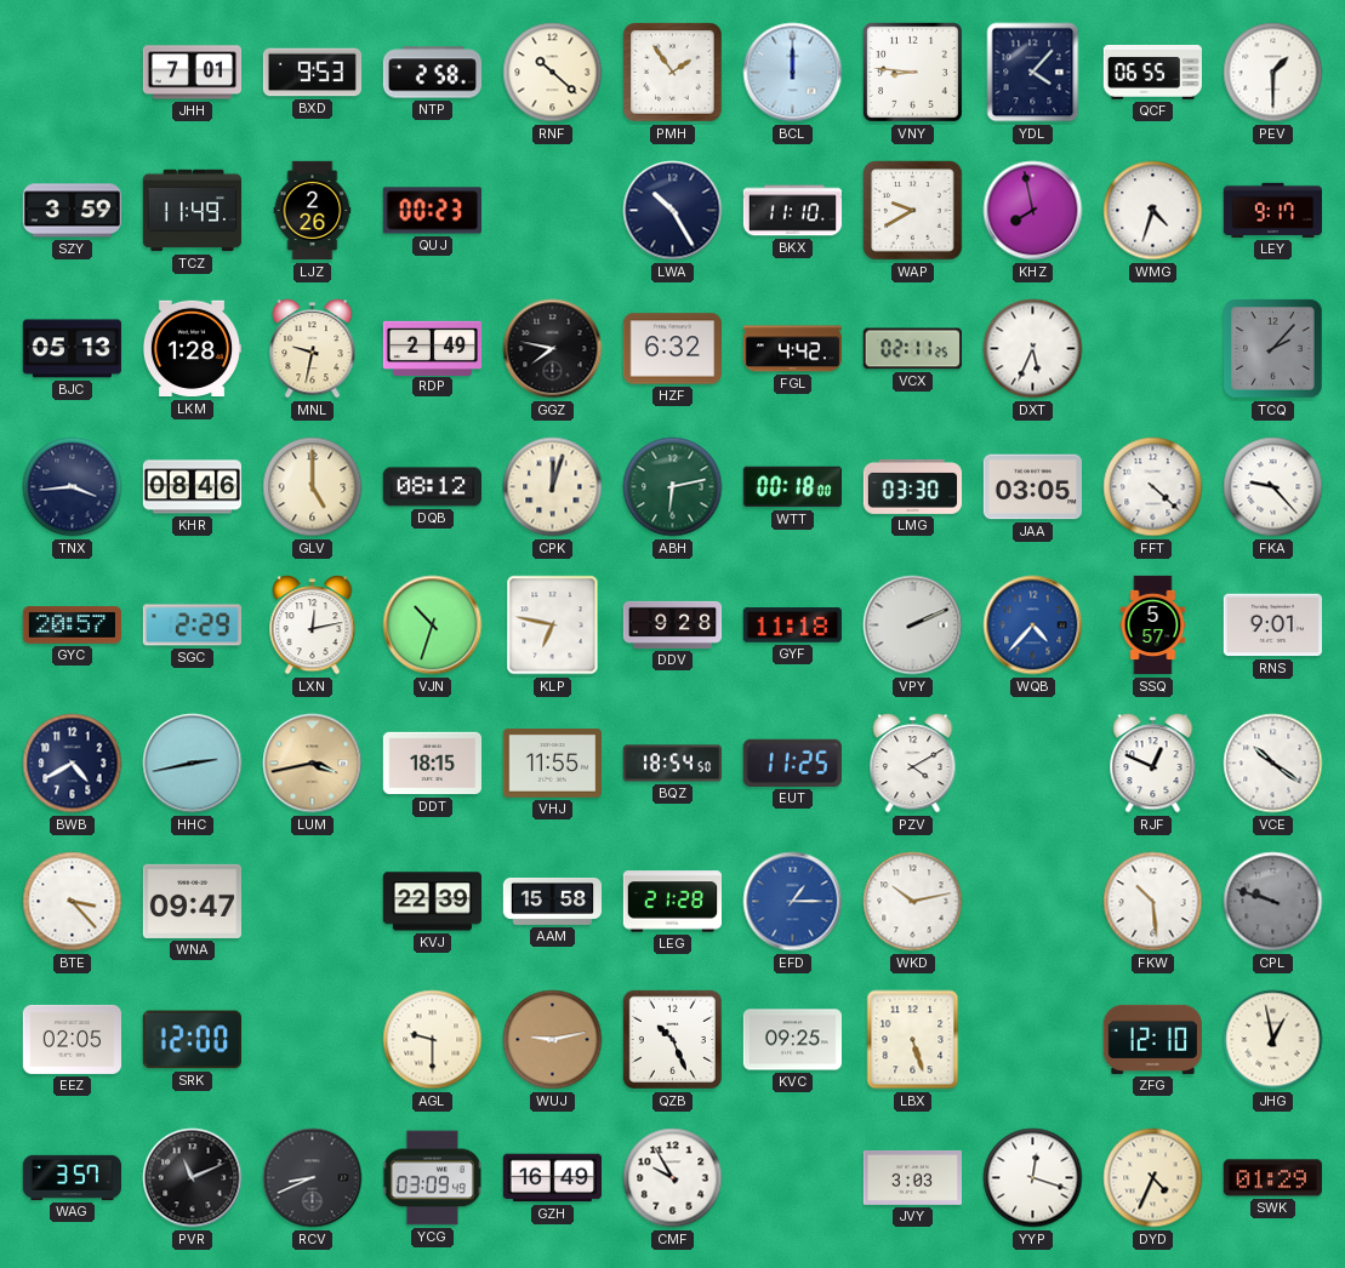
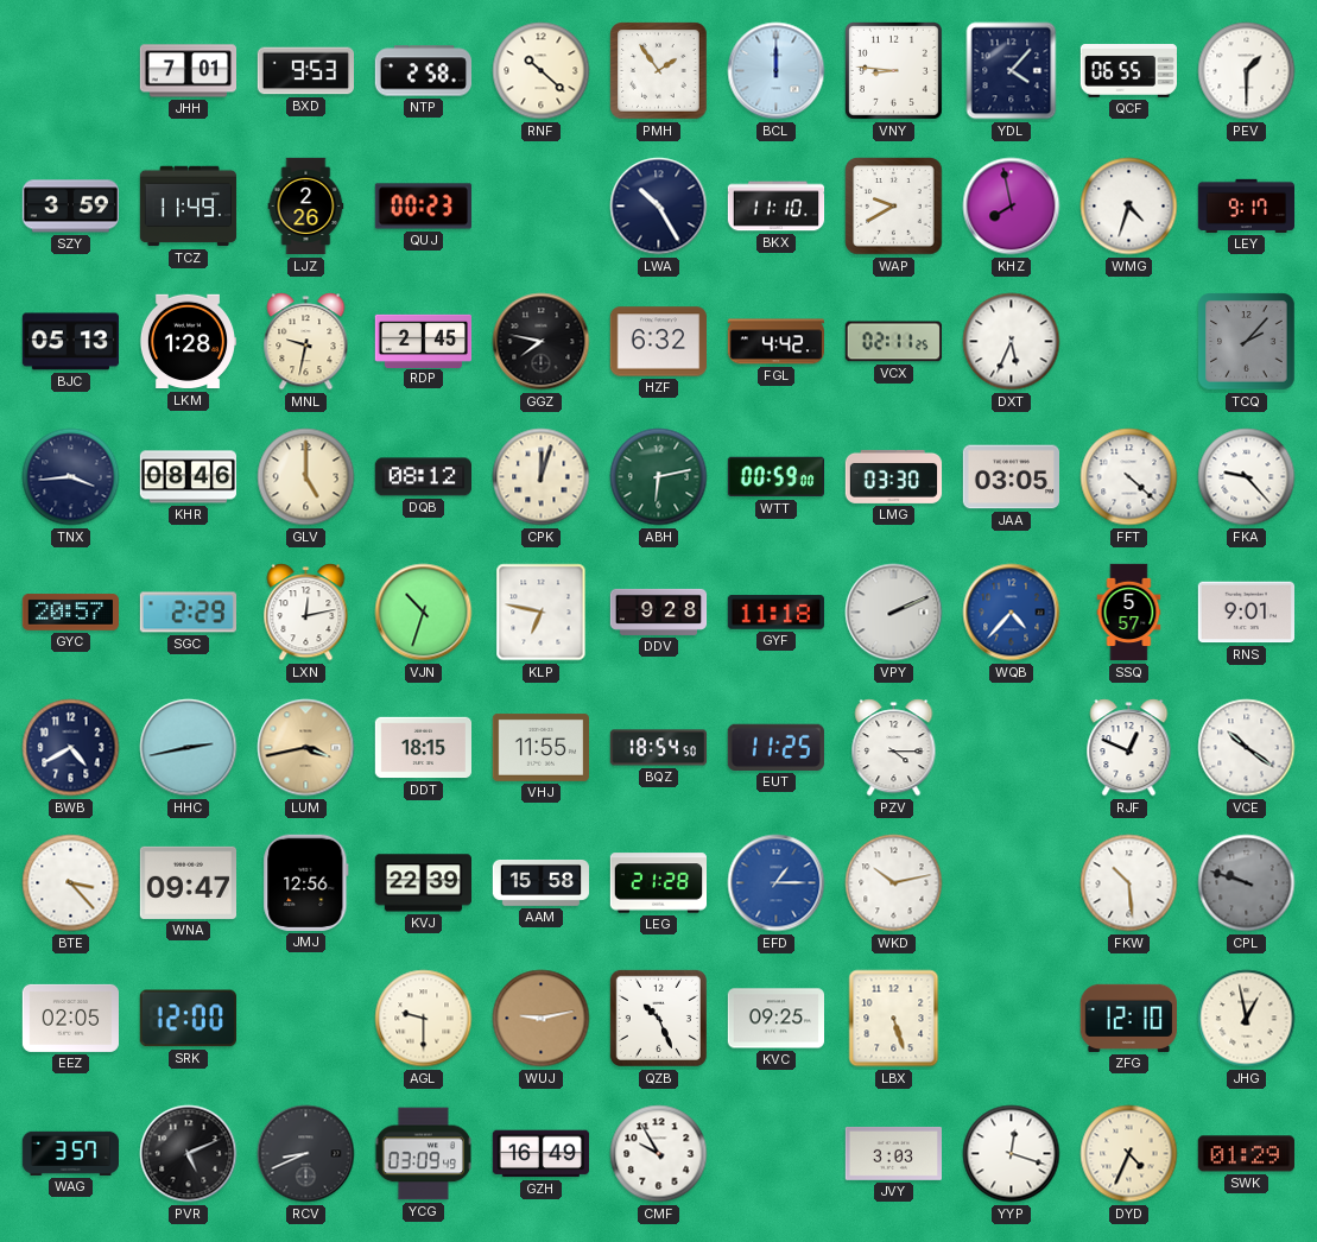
RDP: 2:49 -> 2:45 (423, 341)
WTT: 00:18 -> 00:59 (775, 477)
PZV: 4:10 -> 4:15 (894, 748)
JMJ: none -> 12:56 (306, 882)
PVR: 11:11 -> 5:11 (189, 1154)
